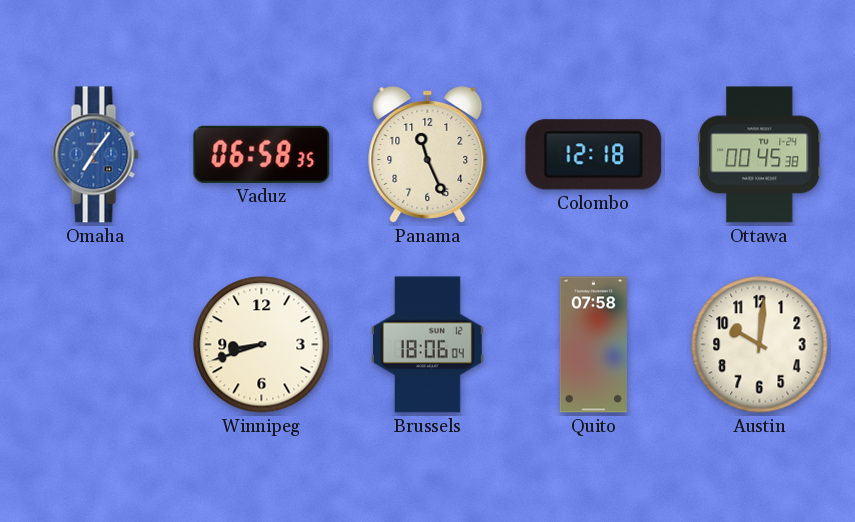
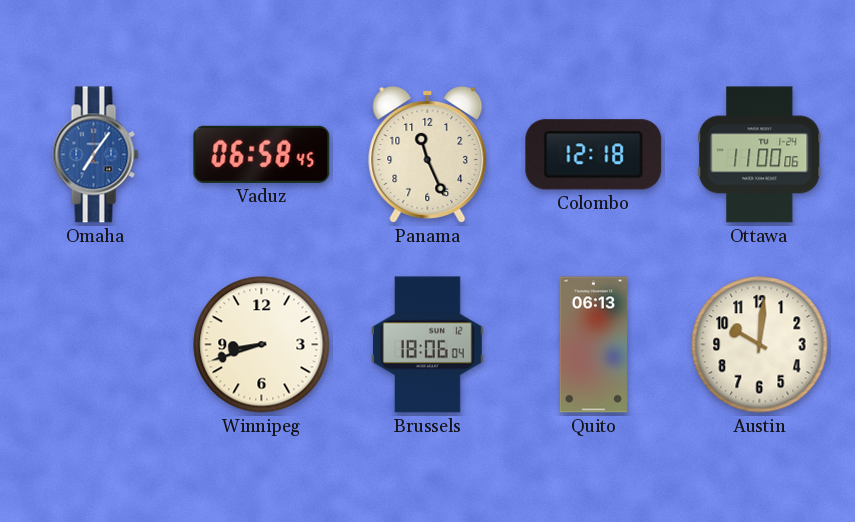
Vaduz: 06:58:35 -> 06:58:45 (262, 154)
Ottawa: 00:45 -> 11:00 (760, 155)
Quito: 07:58 -> 06:13 (593, 345)
